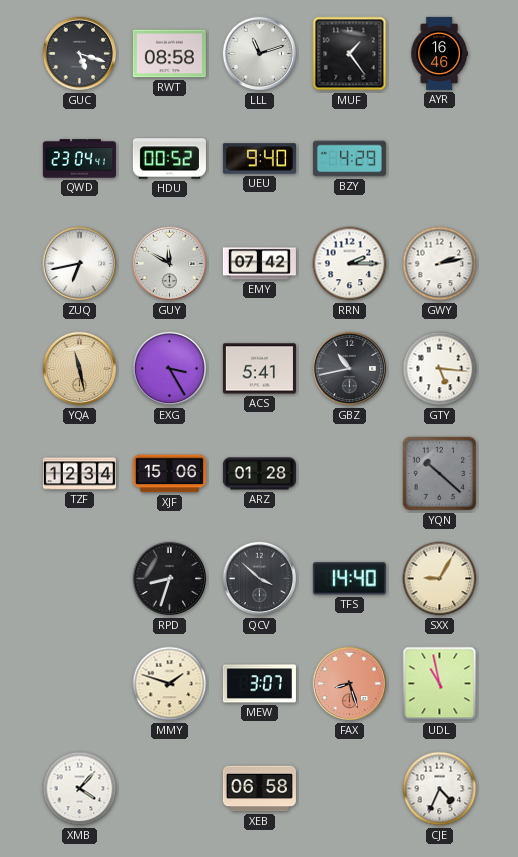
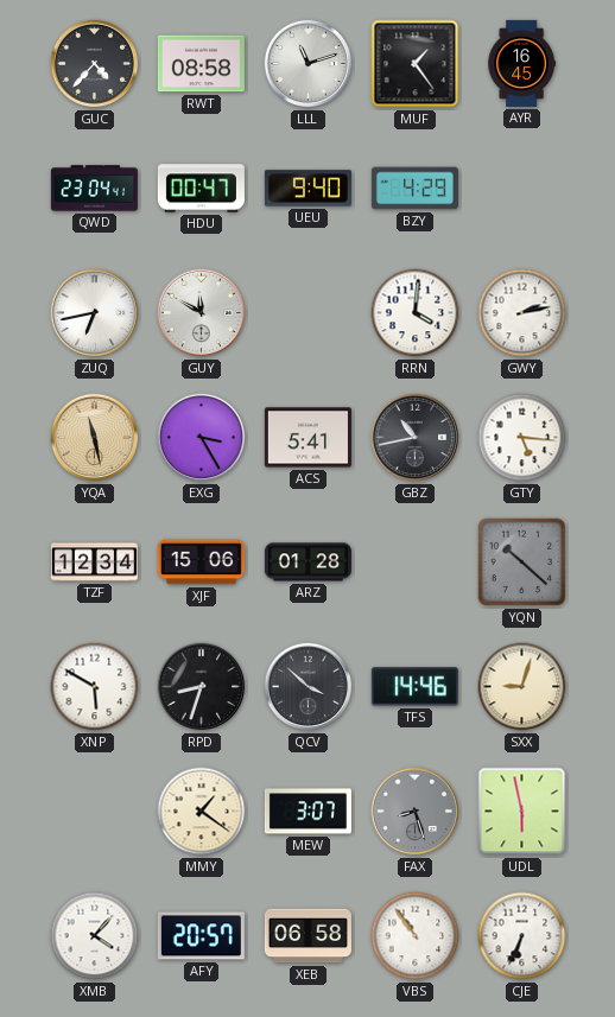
GUC: 5:18 -> 4:37 (95, 64)
AYR: 16:46 -> 16:45 (521, 63)
HDU: 00:52 -> 00:47 (201, 189)
EMY: 07:42 -> none (259, 264)
RRN: 2:15 -> 4:01 (416, 313)
XNP: none -> 5:50 (95, 687)
TFS: 14:40 -> 14:46 (414, 687)
SXX: 9:05 -> 9:03 (522, 687)
MMY: 1:48 -> 1:21 (202, 812)
FAX dial: salmon -> grey (416, 812)
UDL: 10:58 -> 5:58 (522, 812)
AFY: none -> 20:57 (201, 936)
VBS: none -> 10:54 (416, 936)
CJE: 4:34 -> 6:34 (522, 936)
